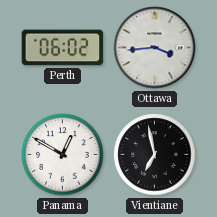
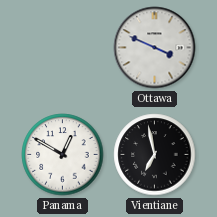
Perth: 06:02 -> none (63, 48)
Ottawa: 3:44 -> 3:49 (155, 48)
